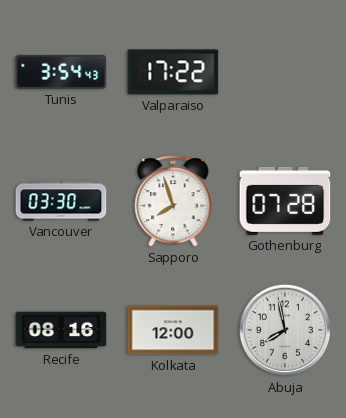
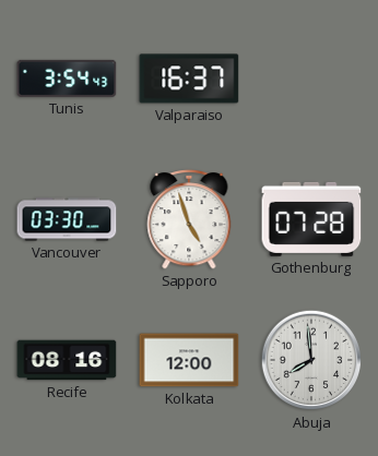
Valparaiso: 17:22 -> 16:37 (189, 79)
Sapporo: 7:57 -> 4:57 (189, 220)
Abuja: 7:58 -> 7:59 (311, 360)
